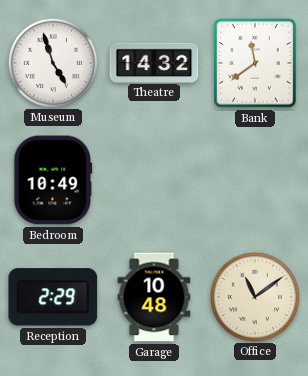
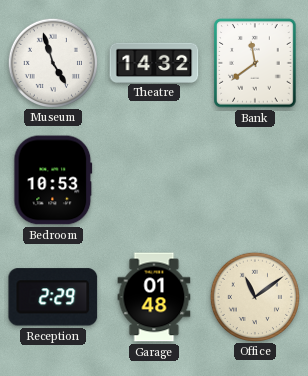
Bedroom: 10:49 -> 10:53 (53, 180)
Garage: 10:48 -> 01:48 (154, 297)
